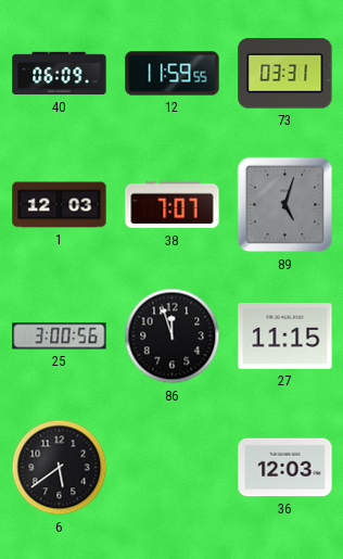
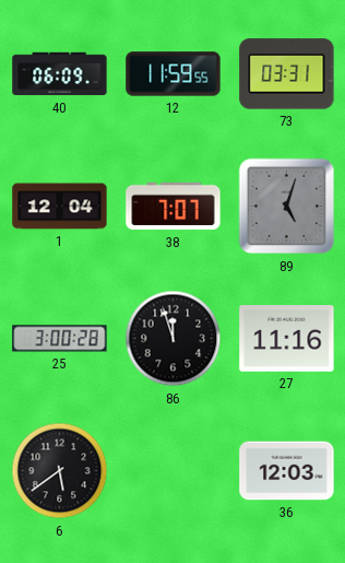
1: 12:03 -> 12:04 (60, 207)
25: 3:00:56 -> 3:00:28 (60, 339)
27: 11:15 -> 11:16 (287, 339)
